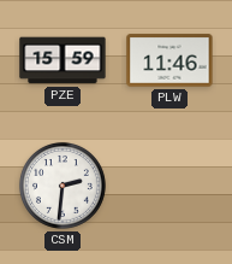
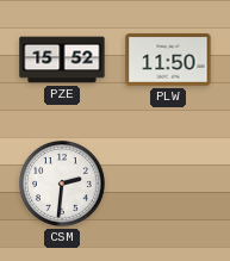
PZE: 15:59 -> 15:52 (62, 60)
PLW: 11:46 -> 11:50 (168, 60)
